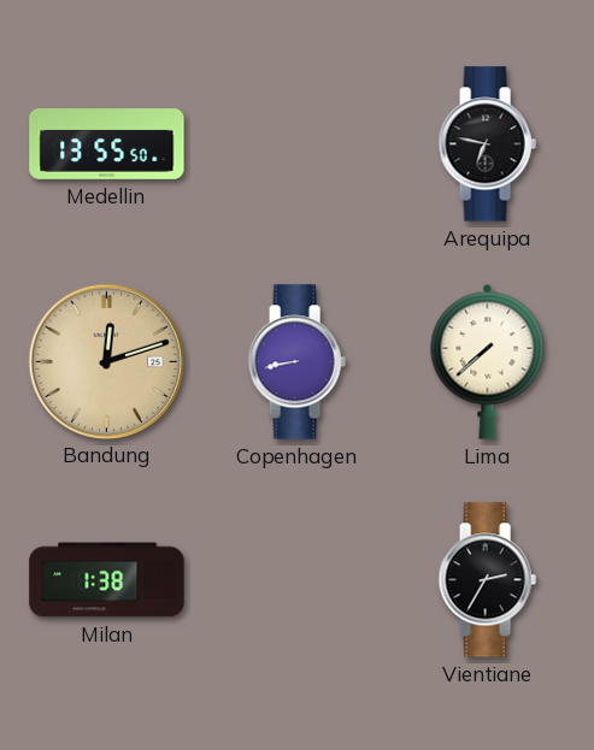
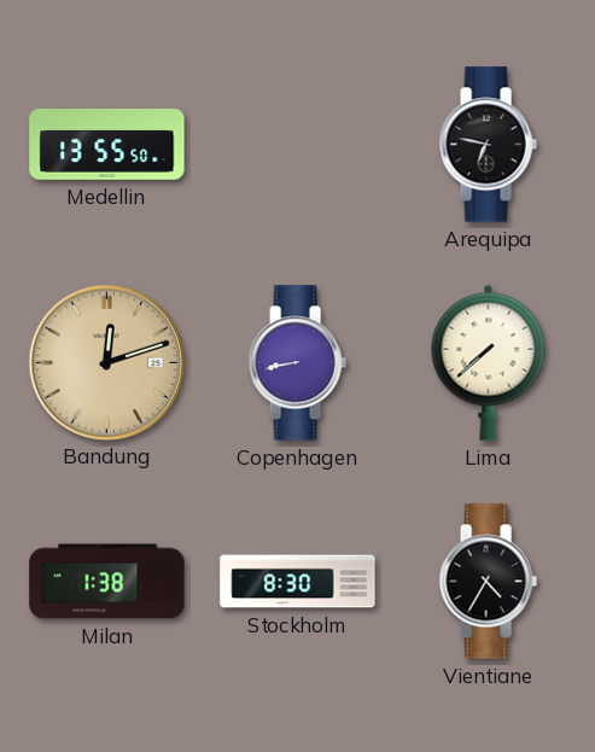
Stockholm: none -> 8:30 (298, 582)
Vientiane: 2:35 -> 4:35 (488, 582)
